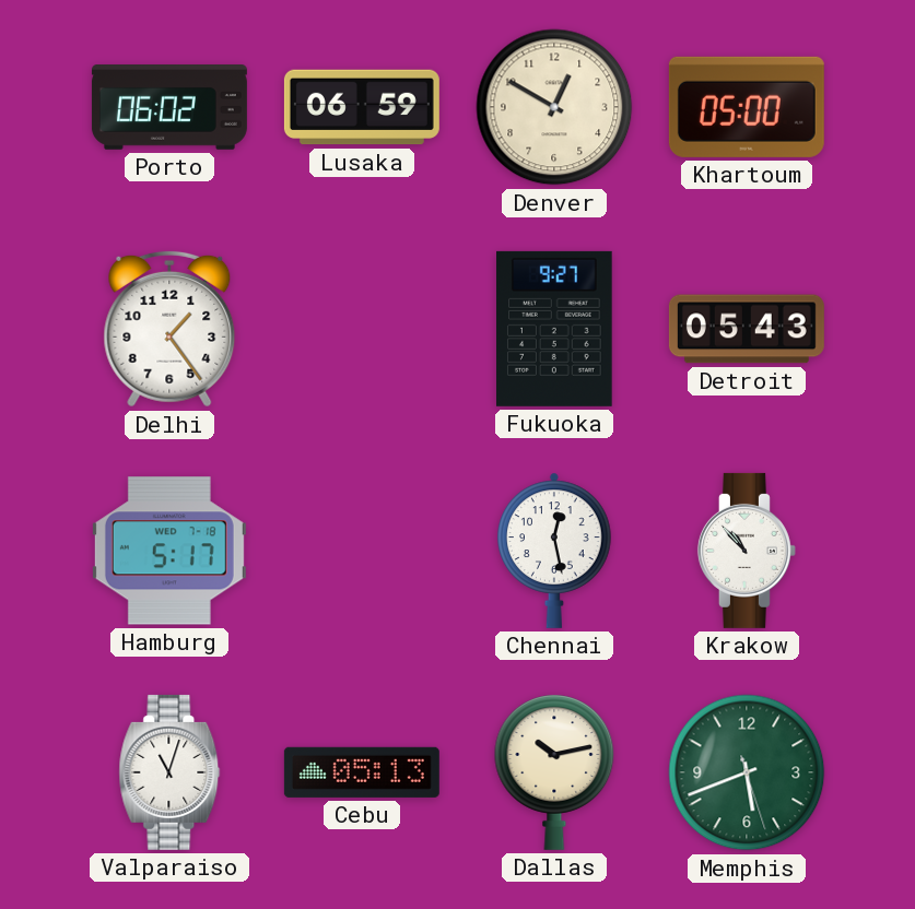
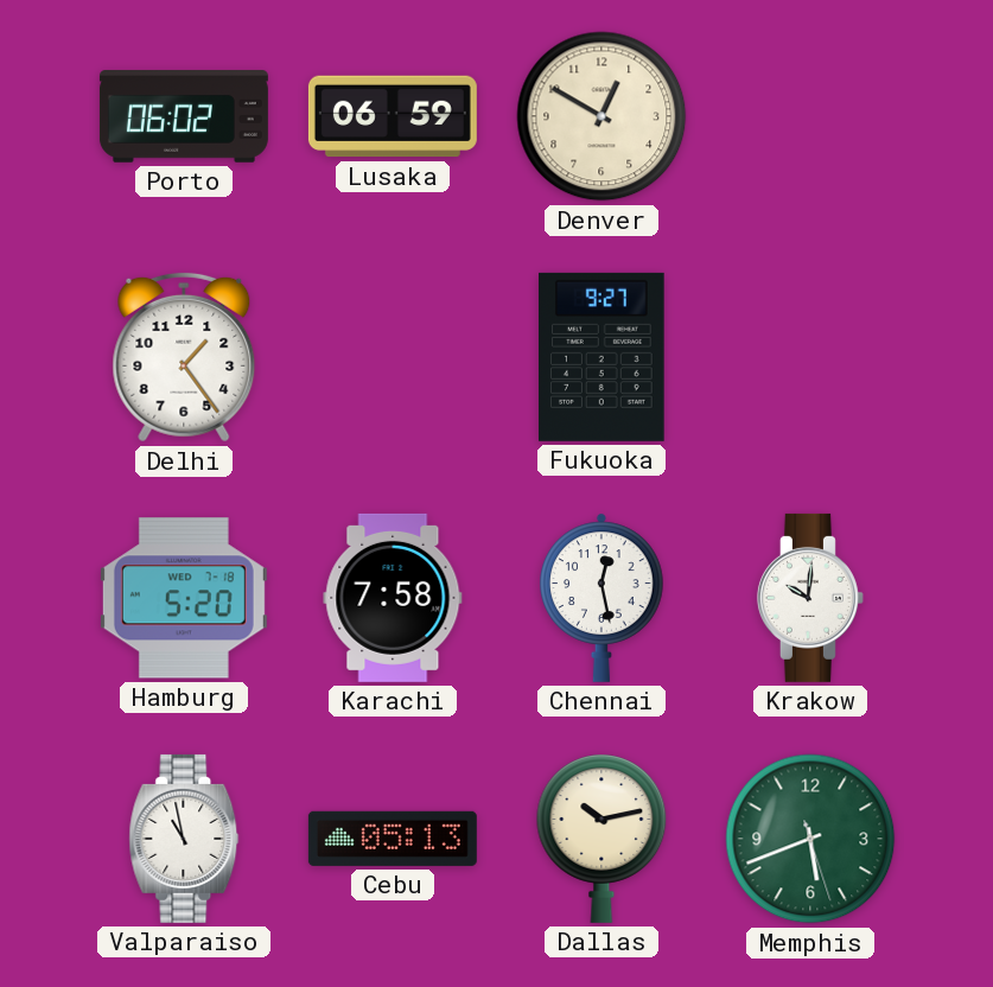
Khartoum: 05:00 -> none (747, 107)
Detroit: 05:43 -> none (747, 329)
Hamburg: 5:17 -> 5:20 (184, 598)
Karachi: none -> 7:58 (393, 598)
Krakow: 10:53 -> 10:01 (810, 598)
Valparaiso: 11:03 -> 10:58 (184, 839)
